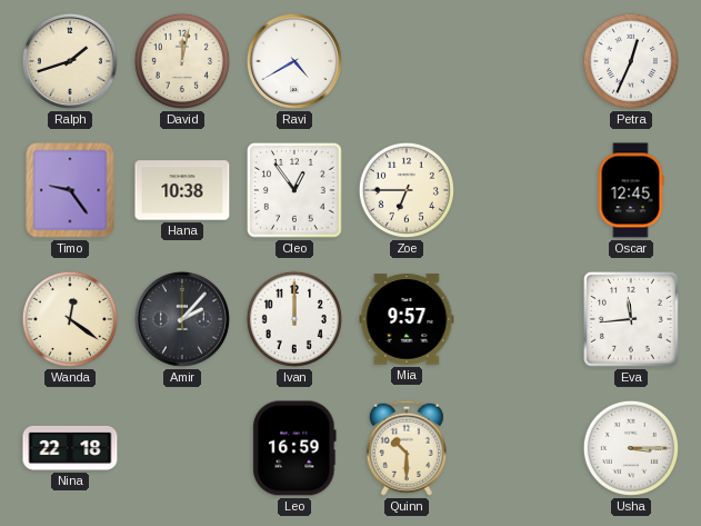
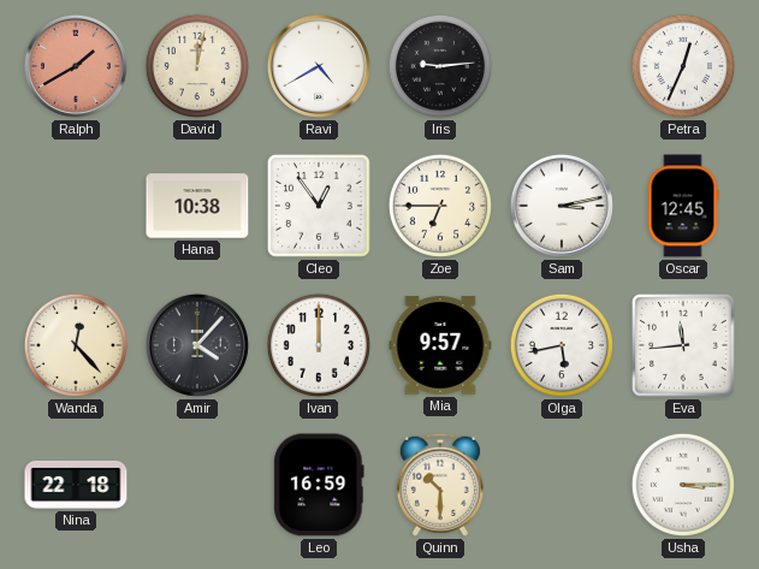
Ralph: 1:42 -> 1:40 (76, 66)
Ralph dial: cream -> salmon (76, 66)
Iris: none -> 9:14 (440, 66)
Timo: 9:24 -> none (70, 190)
Sam: none -> 3:13 (562, 206)
Wanda: 12:21 -> 12:23 (76, 345)
Amir: 2:07 -> 4:07 (197, 345)
Olga: none -> 5:43 (562, 345)
